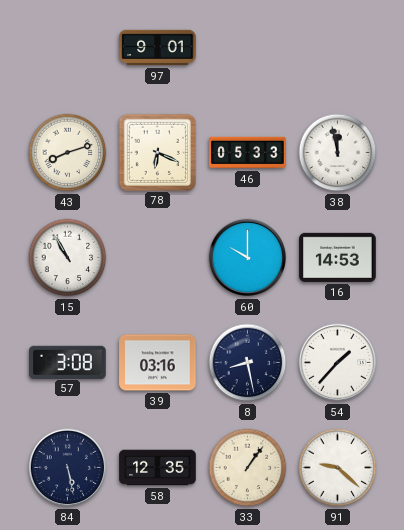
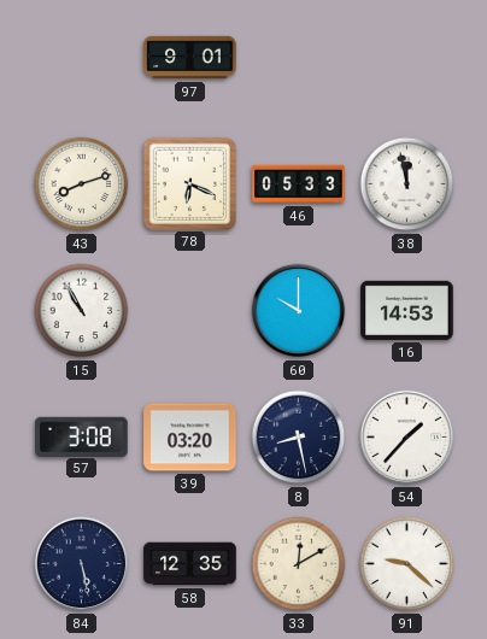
39: 03:16 -> 03:20 (190, 438)
33: 1:06 -> 12:10 (299, 564)
